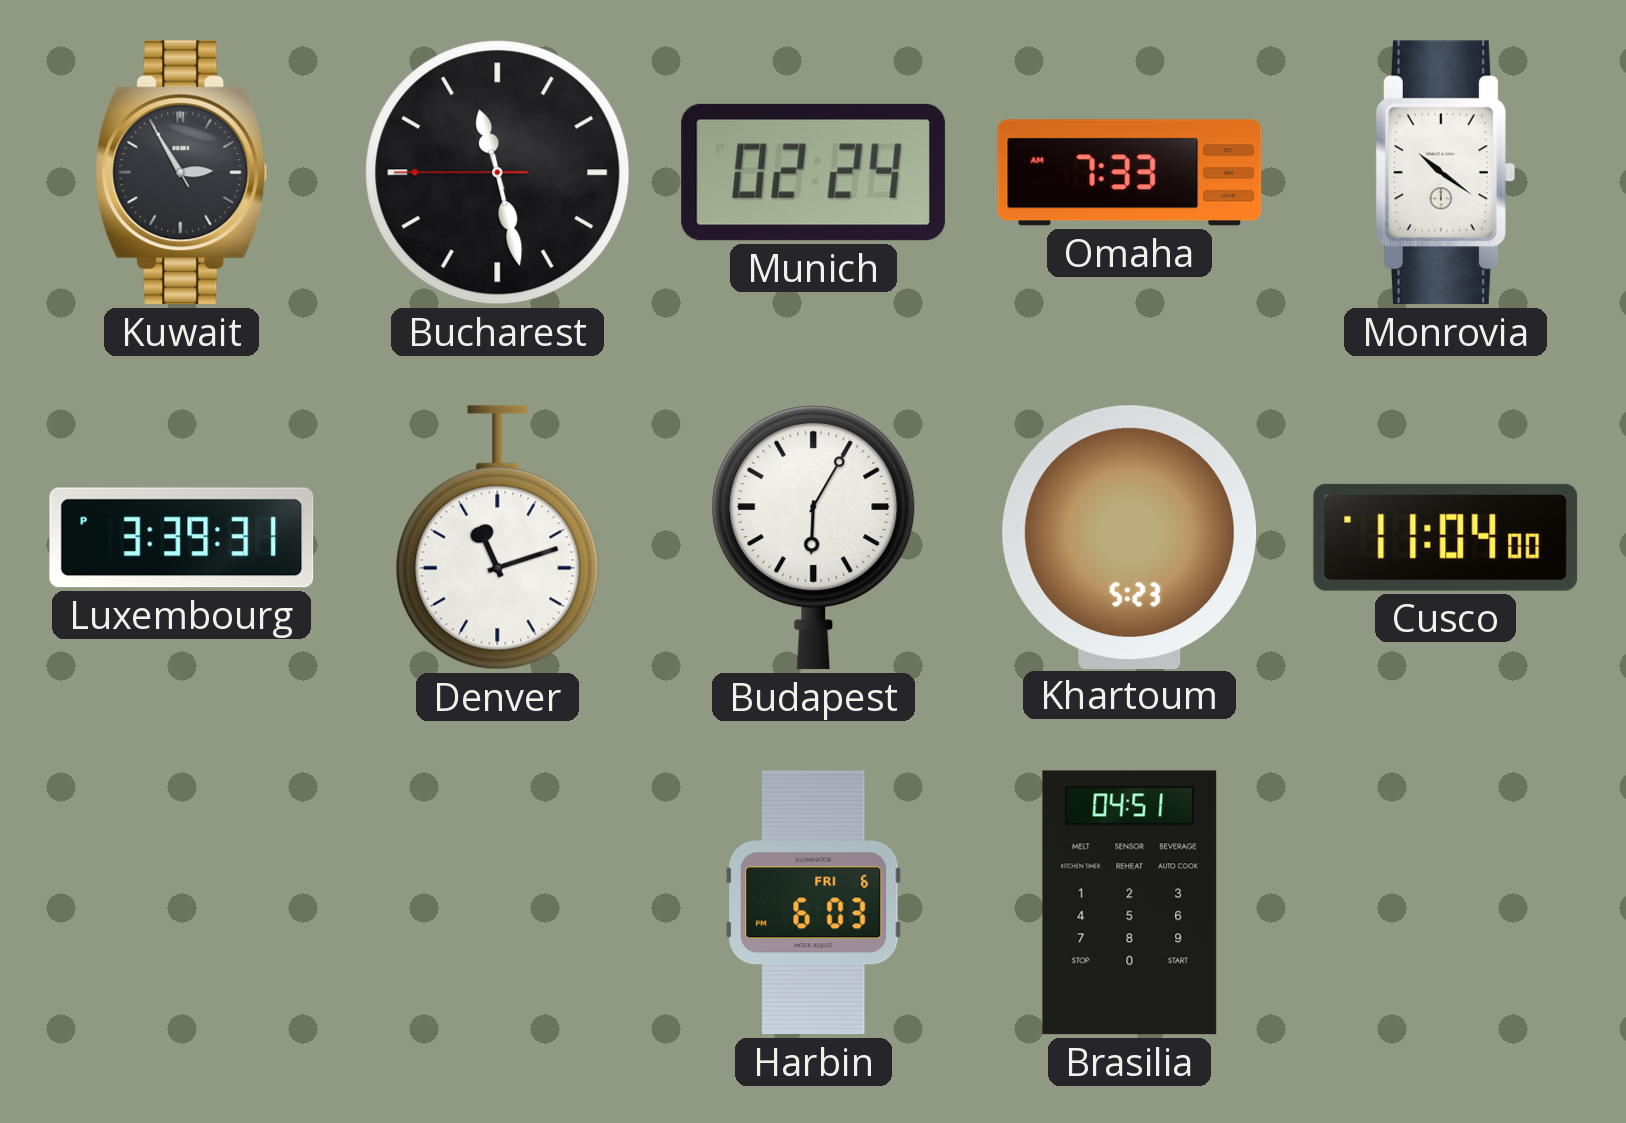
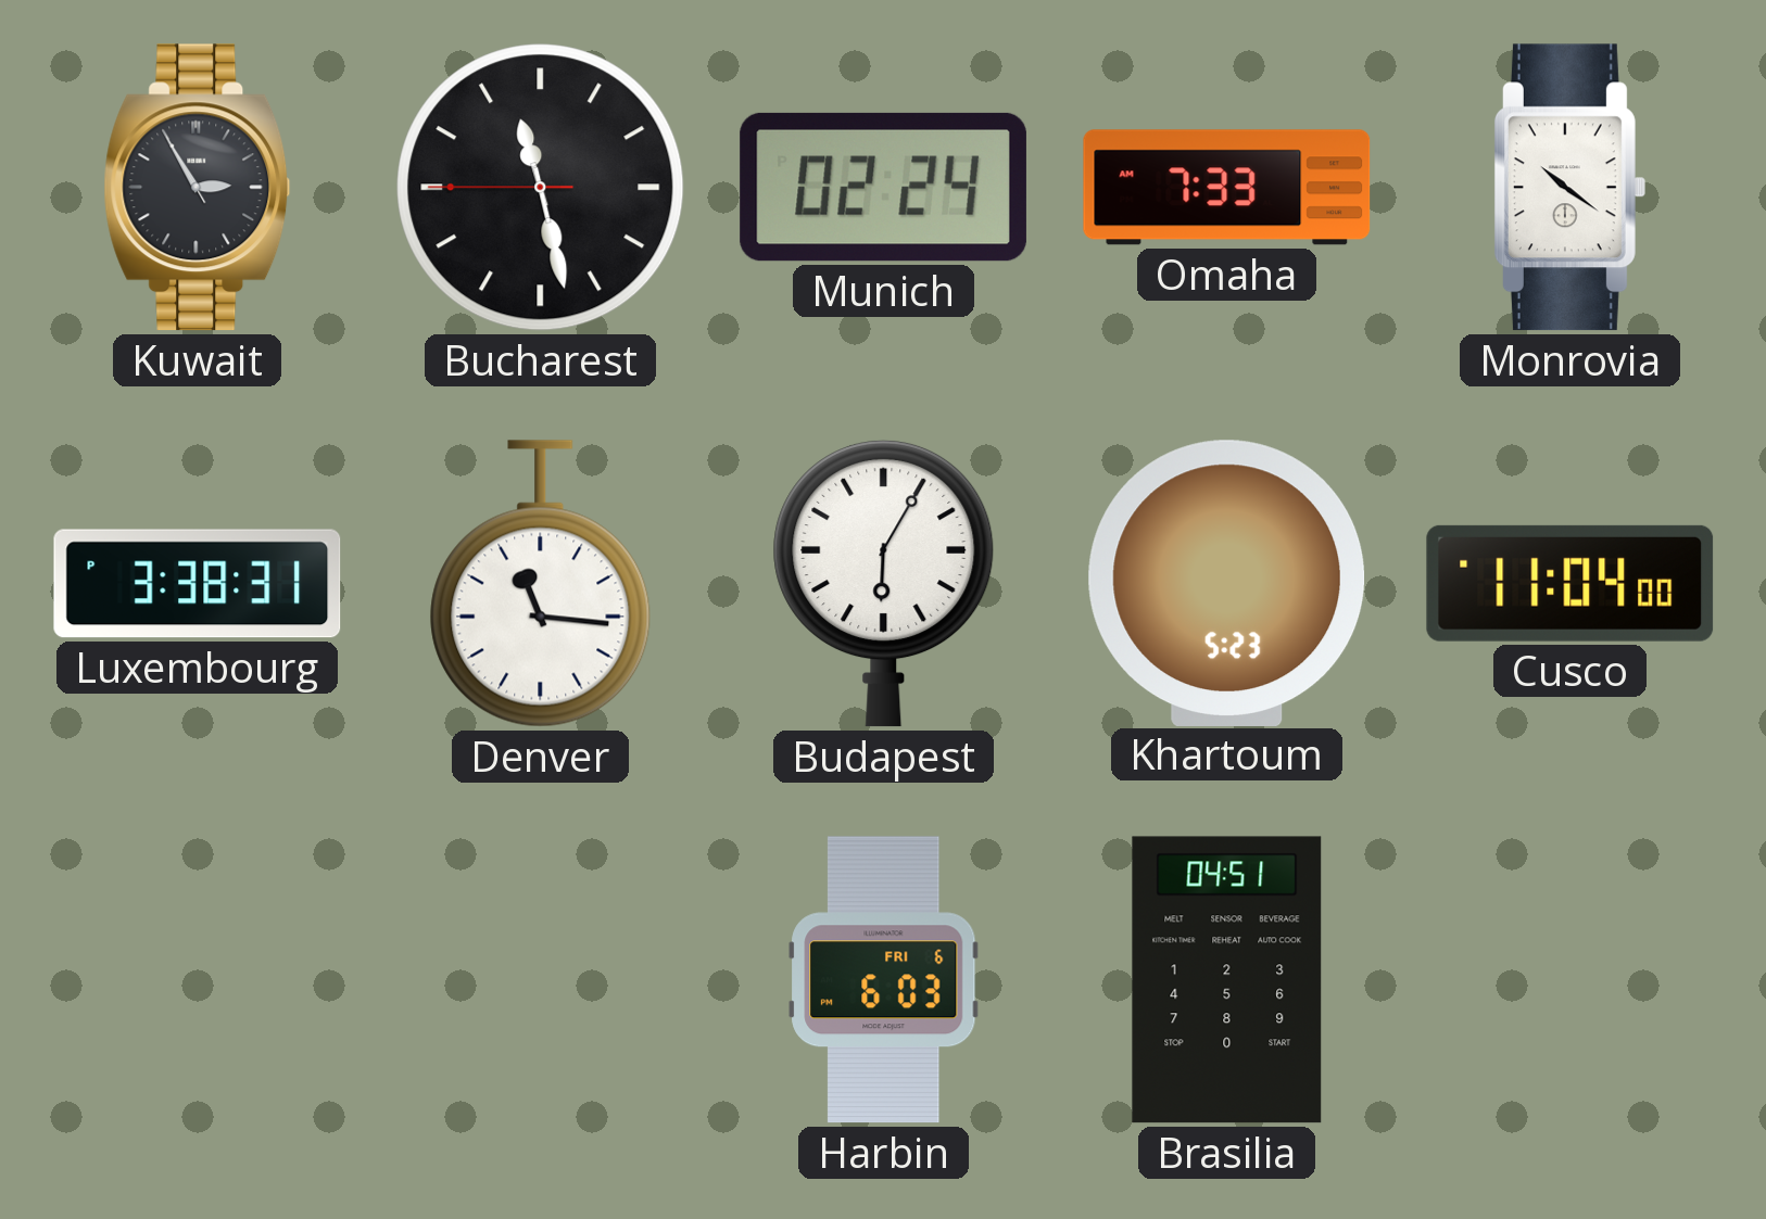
Luxembourg: 3:39 -> 3:38 (198, 584)
Denver: 11:12 -> 11:16 (541, 584)
